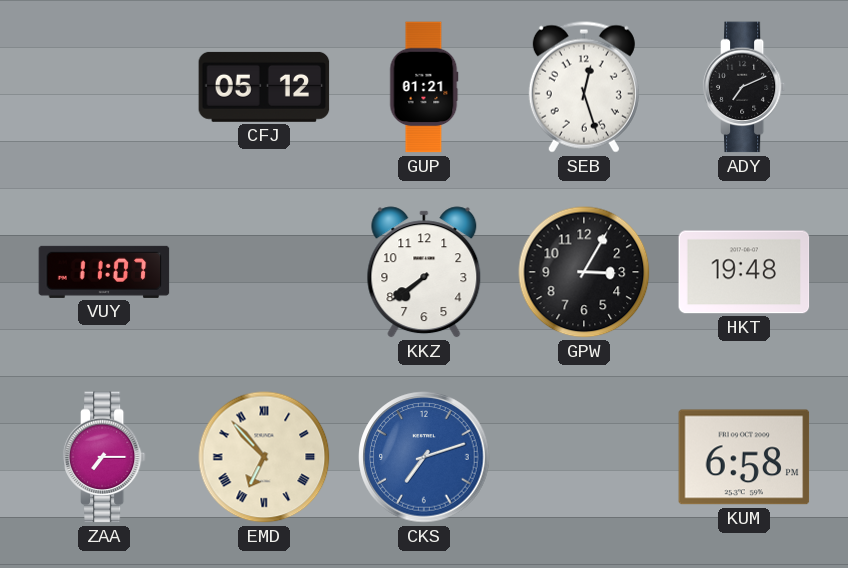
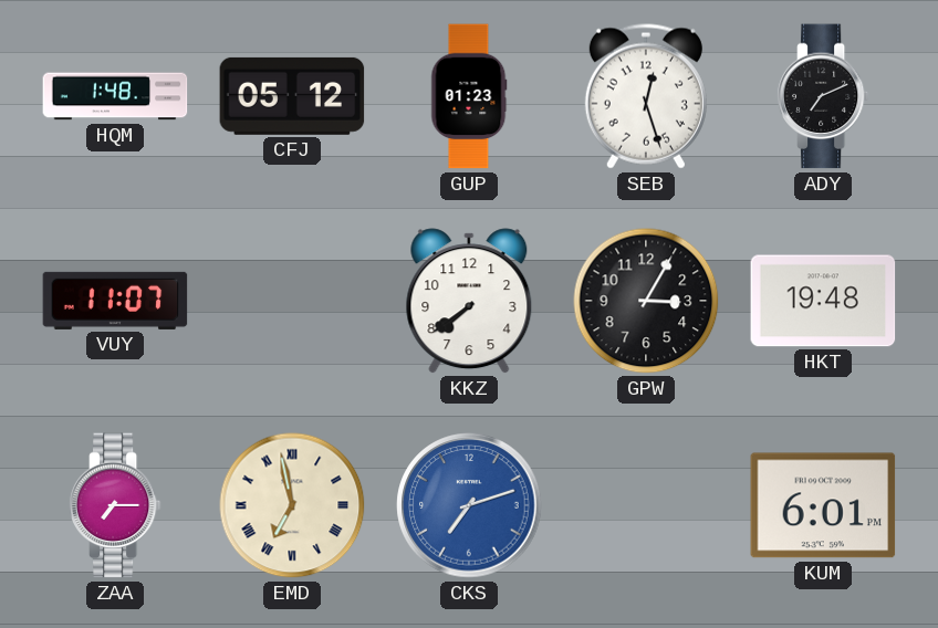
HQM: none -> 1:48 (115, 96)
GUP: 01:21 -> 01:23 (469, 96)
EMD: 6:53 -> 6:58 (292, 505)
KUM: 6:58 -> 6:01 (823, 505)
